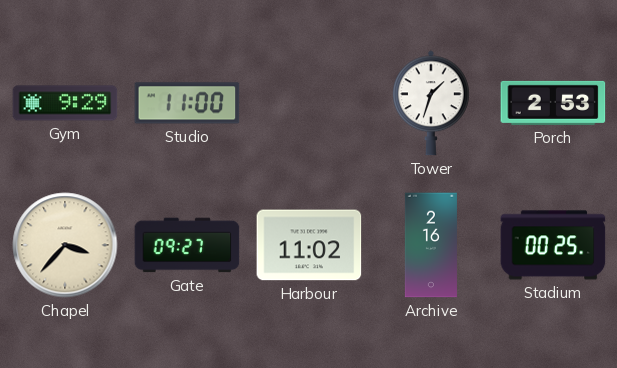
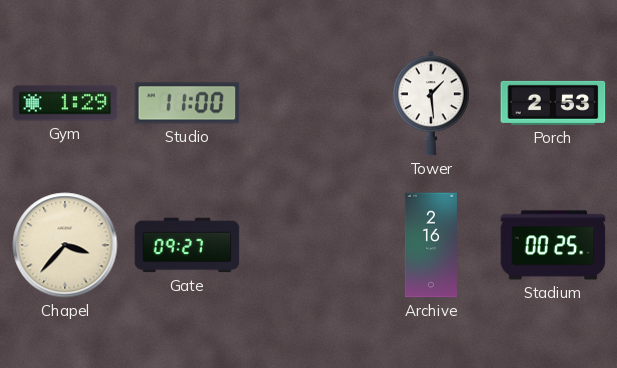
Gym: 9:29 -> 1:29 (65, 103)
Tower: 1:33 -> 1:29 (432, 103)
Harbour: 11:02 -> none (309, 245)
